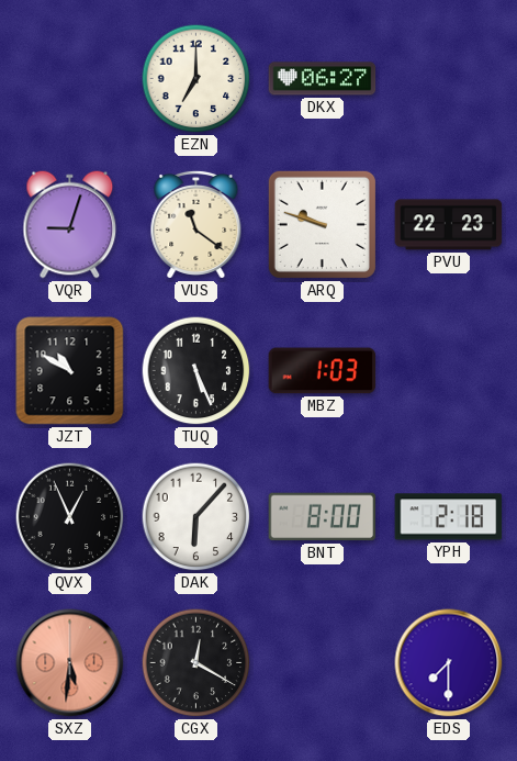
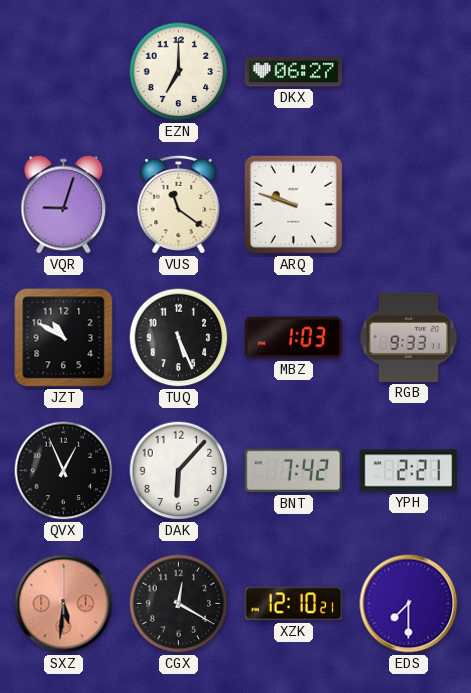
PVU: 22:23 -> none (449, 225)
RGB: none -> 9:33 (409, 337)
BNT: 8:00 -> 7:42 (294, 471)
YPH: 2:18 -> 2:21 (409, 471)
XZK: none -> 12:10 (294, 604)
